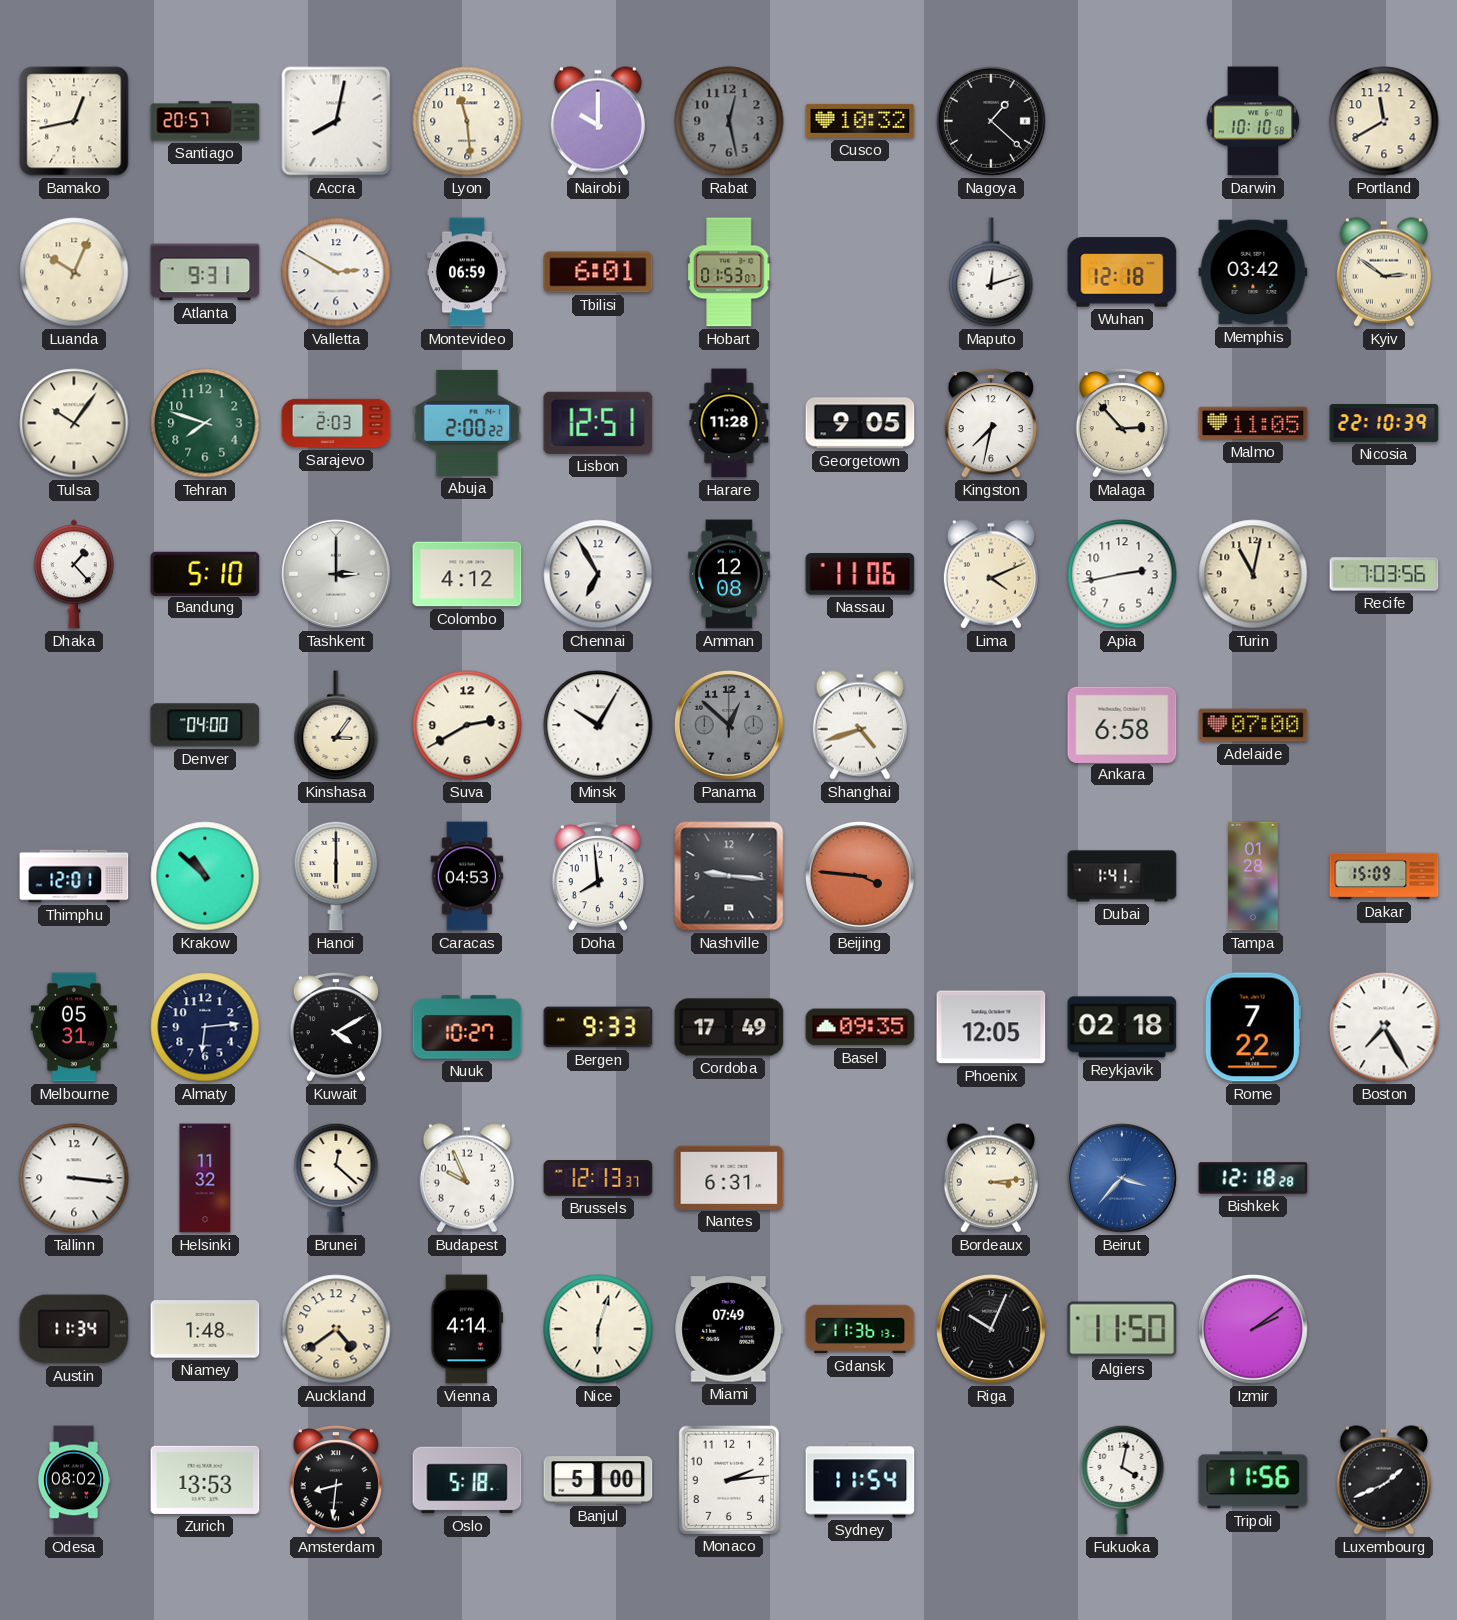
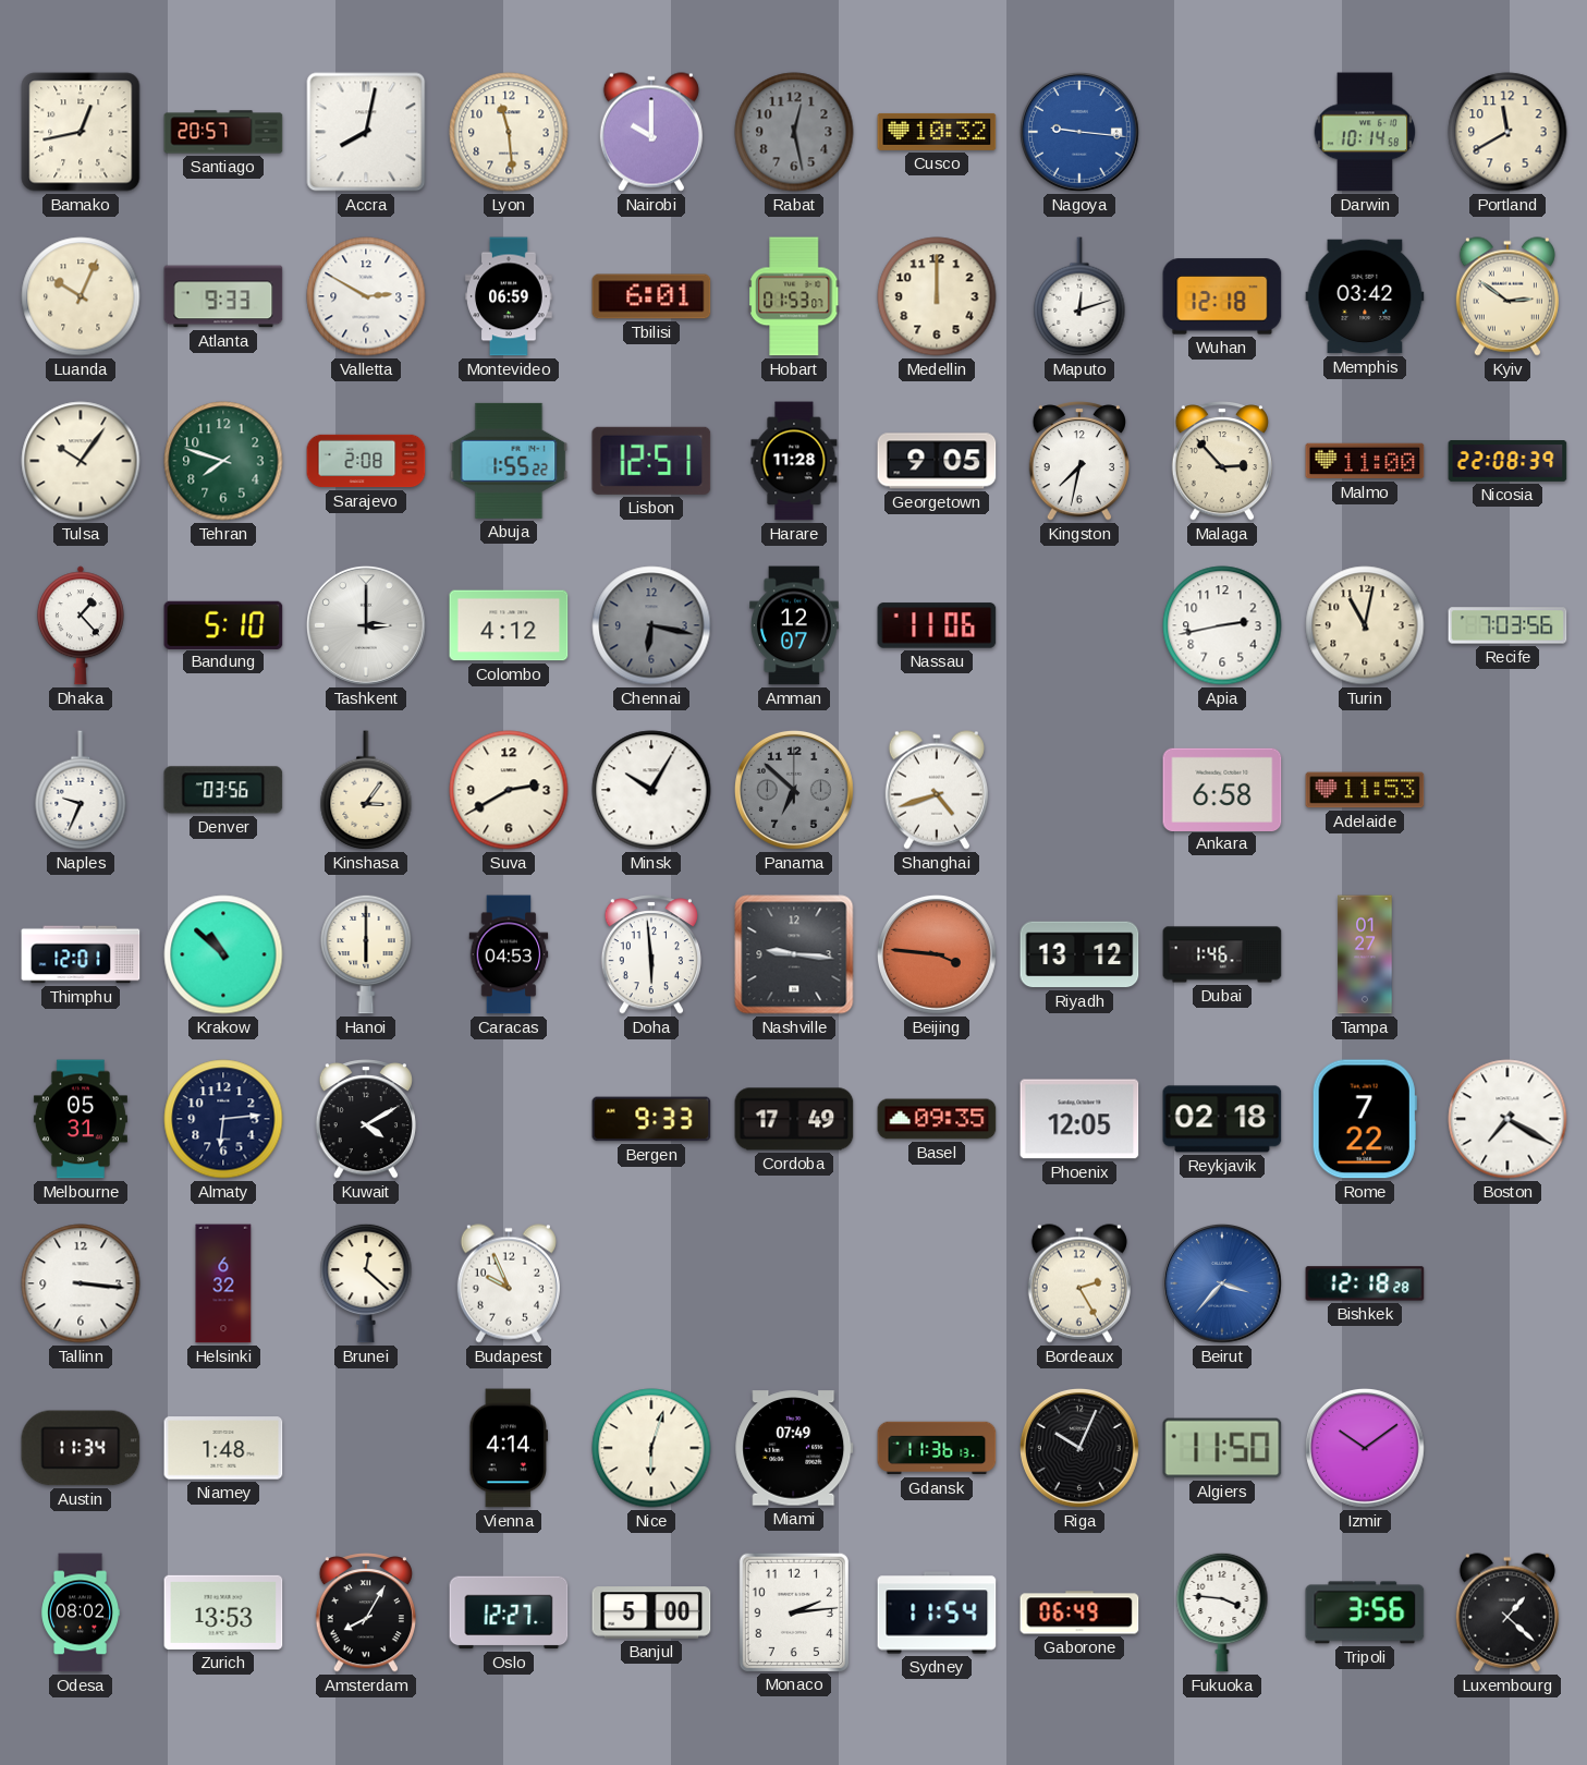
Nagoya: 1:22 -> 9:16 (1079, 132)
Nagoya dial: black -> blue (1079, 132)
Darwin: 10:10 -> 10:14 (1365, 132)
Atlanta: 9:31 -> 9:33 (223, 296)
Medellin: none -> 12:00 (937, 296)
Sarajevo: 2:03 -> 2:08 (366, 461)
Abuja: 2:00 -> 1:55 (509, 461)
Malmo: 11:05 -> 11:00 (1365, 461)
Nicosia: 22:10 -> 22:08 (1507, 462)
Chennai: 6:55 -> 6:17 (651, 625)
Chennai dial: white -> grey (651, 625)
Amman: 12:08 -> 12:07 (795, 625)
Lima: 4:11 -> none (991, 574)
Naples: none -> 9:34 (81, 790)
Denver: 04:00 -> 03:56 (223, 790)
Panama: 12:52 -> 6:52 (794, 790)
Adelaide: 07:00 -> 11:53 (1365, 790)
Doha: 7:59 -> 5:59 (651, 954)
Riyadh: none -> 13:12 (1079, 954)
Dubai: 1:41 -> 1:46 (1222, 954)
Tampa: 01:28 -> 01:27 (1365, 954)
Dakar: 15:09 -> none (1384, 876)
Nuuk: 10:27 -> none (467, 1027)
Boston: 7:25 -> 7:20 (1507, 1119)
Helsinki: 11:32 -> 6:32 (223, 1283)
Brussels: 12:13 -> none (598, 1178)
Nantes: 6:31 -> none (729, 1177)
Bordeaux: 3:14 -> 2:25 (1079, 1283)
Auckland: 4:39 -> none (336, 1329)
Izmir: 2:09 -> 10:09 (1365, 1448)
Amsterdam: 8:31 -> 8:05 (366, 1612)
Oslo: 5:18 -> 12:27 (509, 1612)
Gaborone: none -> 06:49 (1079, 1612)
Fukuoka: 4:02 -> 3:46 (1222, 1612)
Tripoli: 11:56 -> 3:56 (1365, 1612)
Luxembourg: 1:41 -> 1:22 (1507, 1612)
